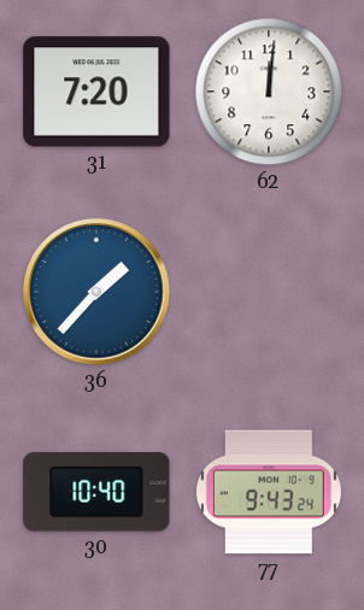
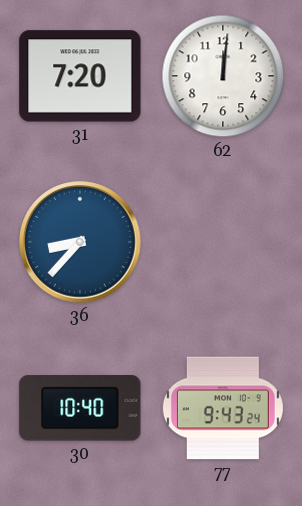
36: 1:37 -> 8:37 (80, 242)
